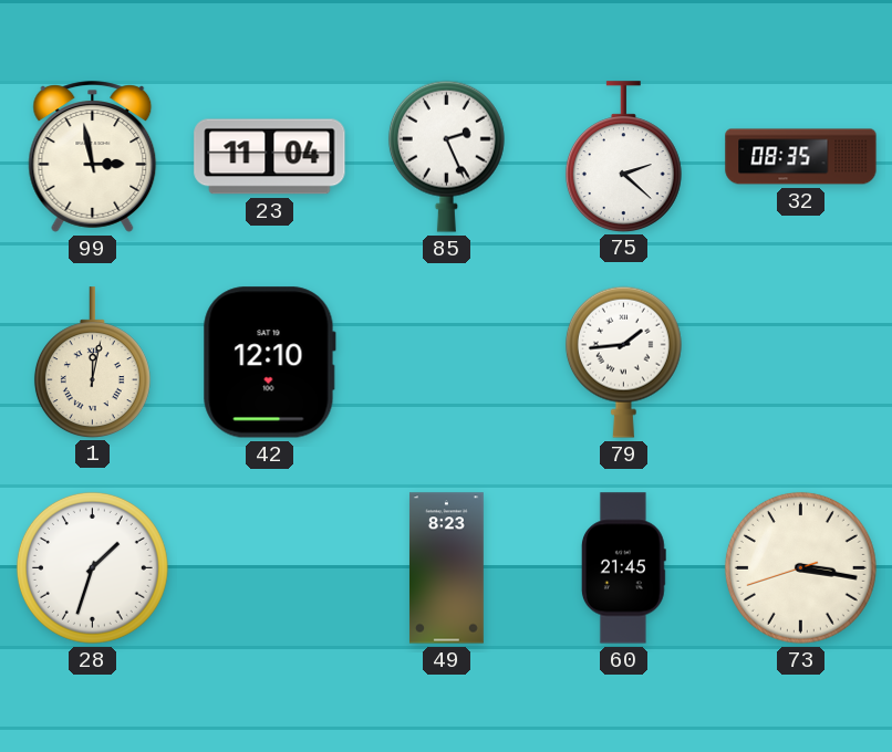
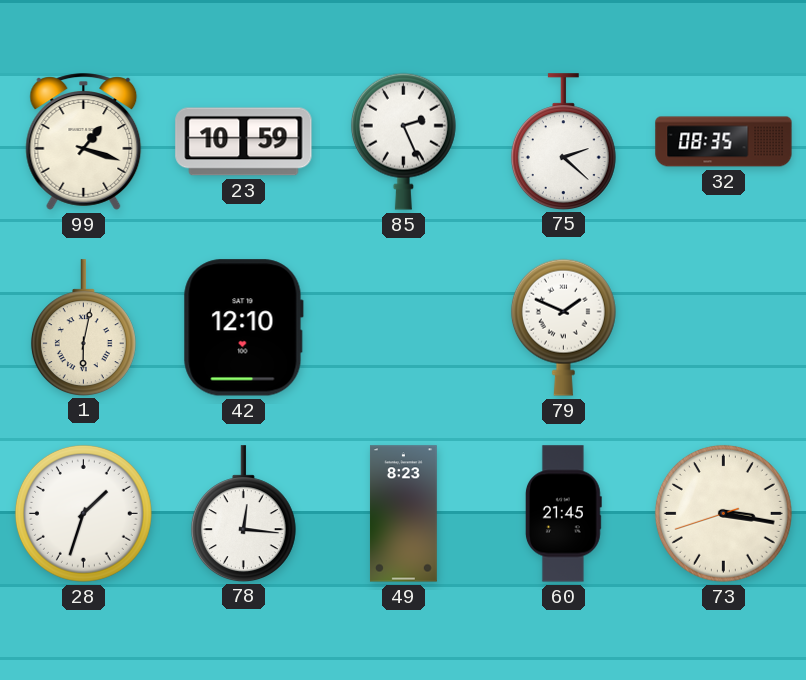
99: 2:58 -> 1:18 (84, 142)
23: 11:04 -> 10:59 (244, 142)
1: 12:02 -> 6:02 (83, 327)
79: 1:44 -> 1:49 (563, 327)
78: none -> 12:16 (243, 513)
